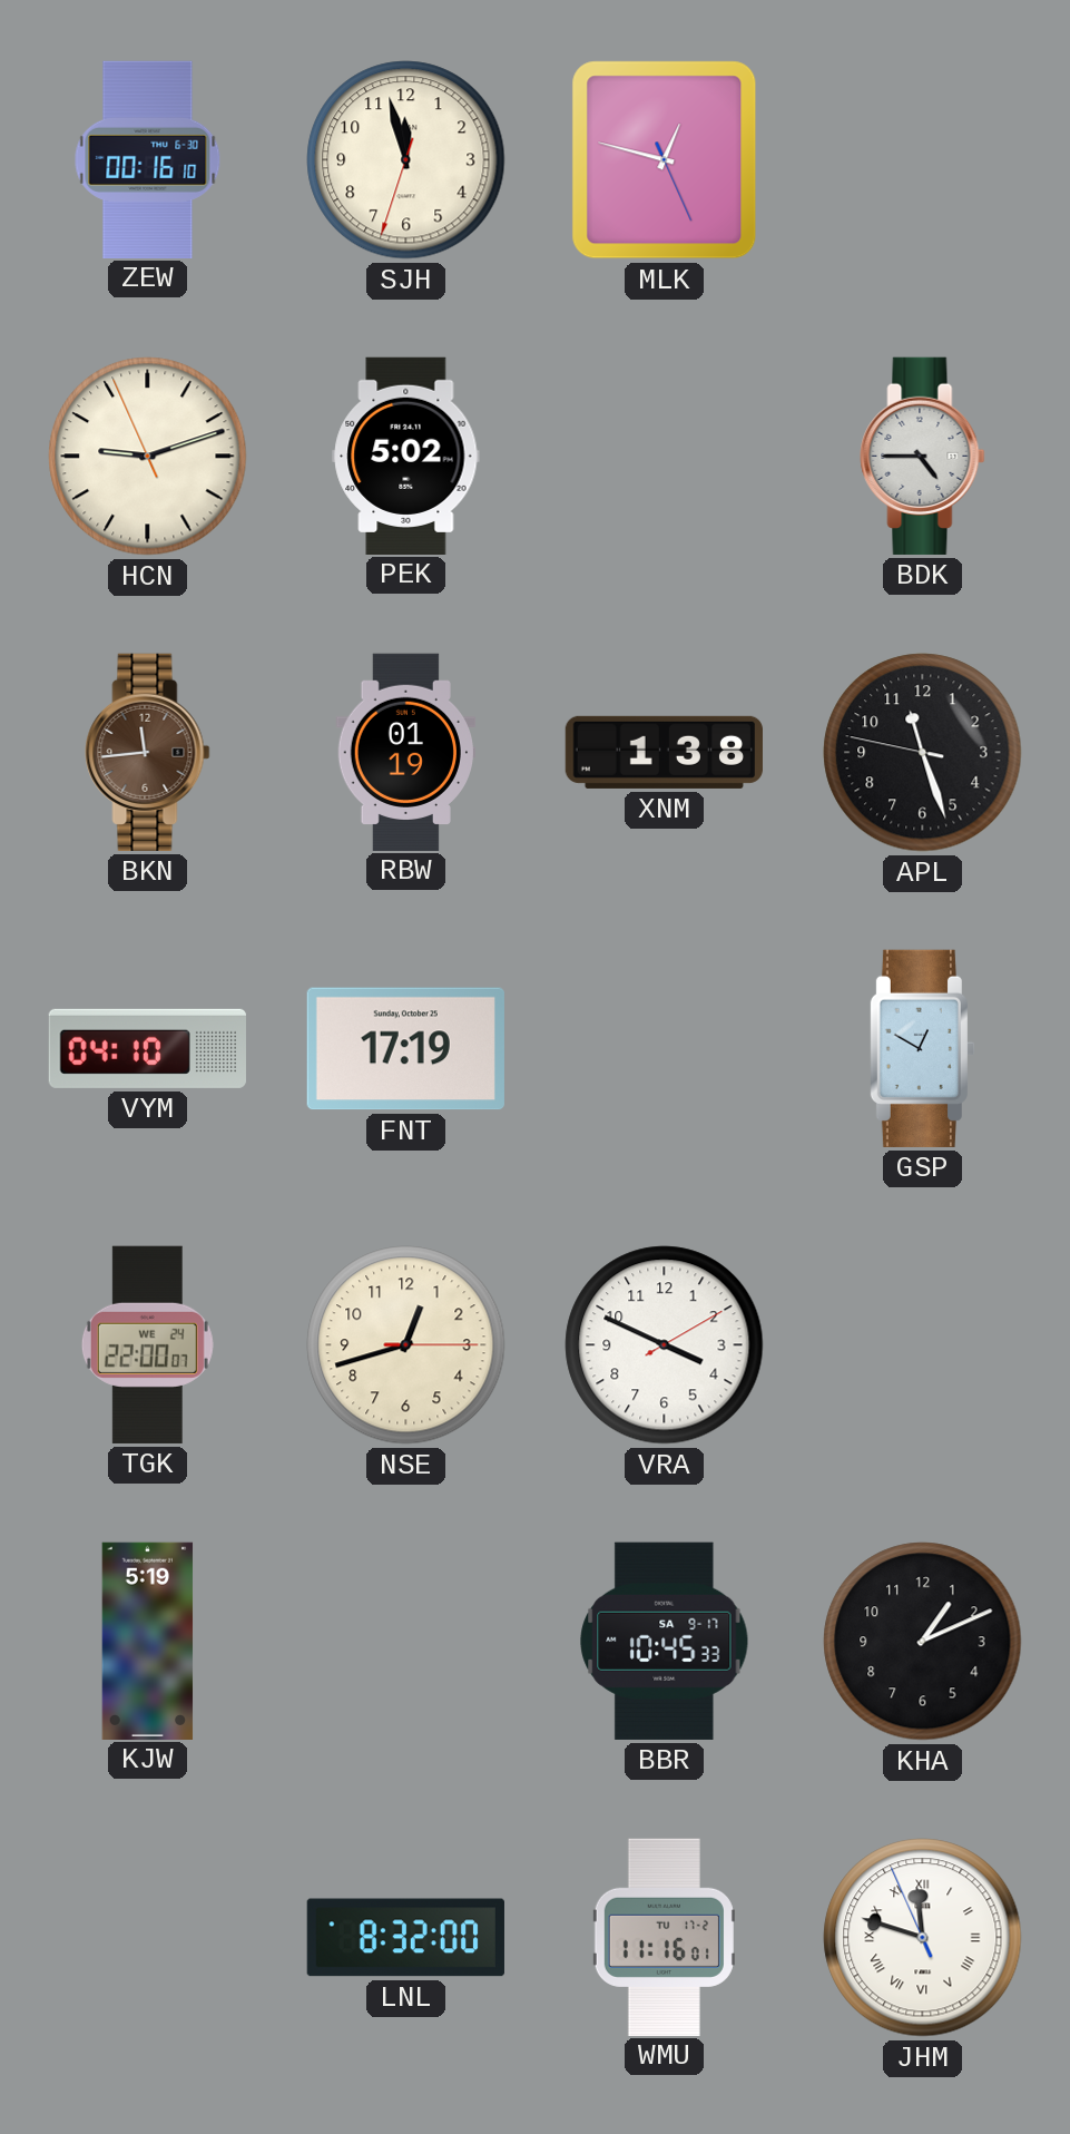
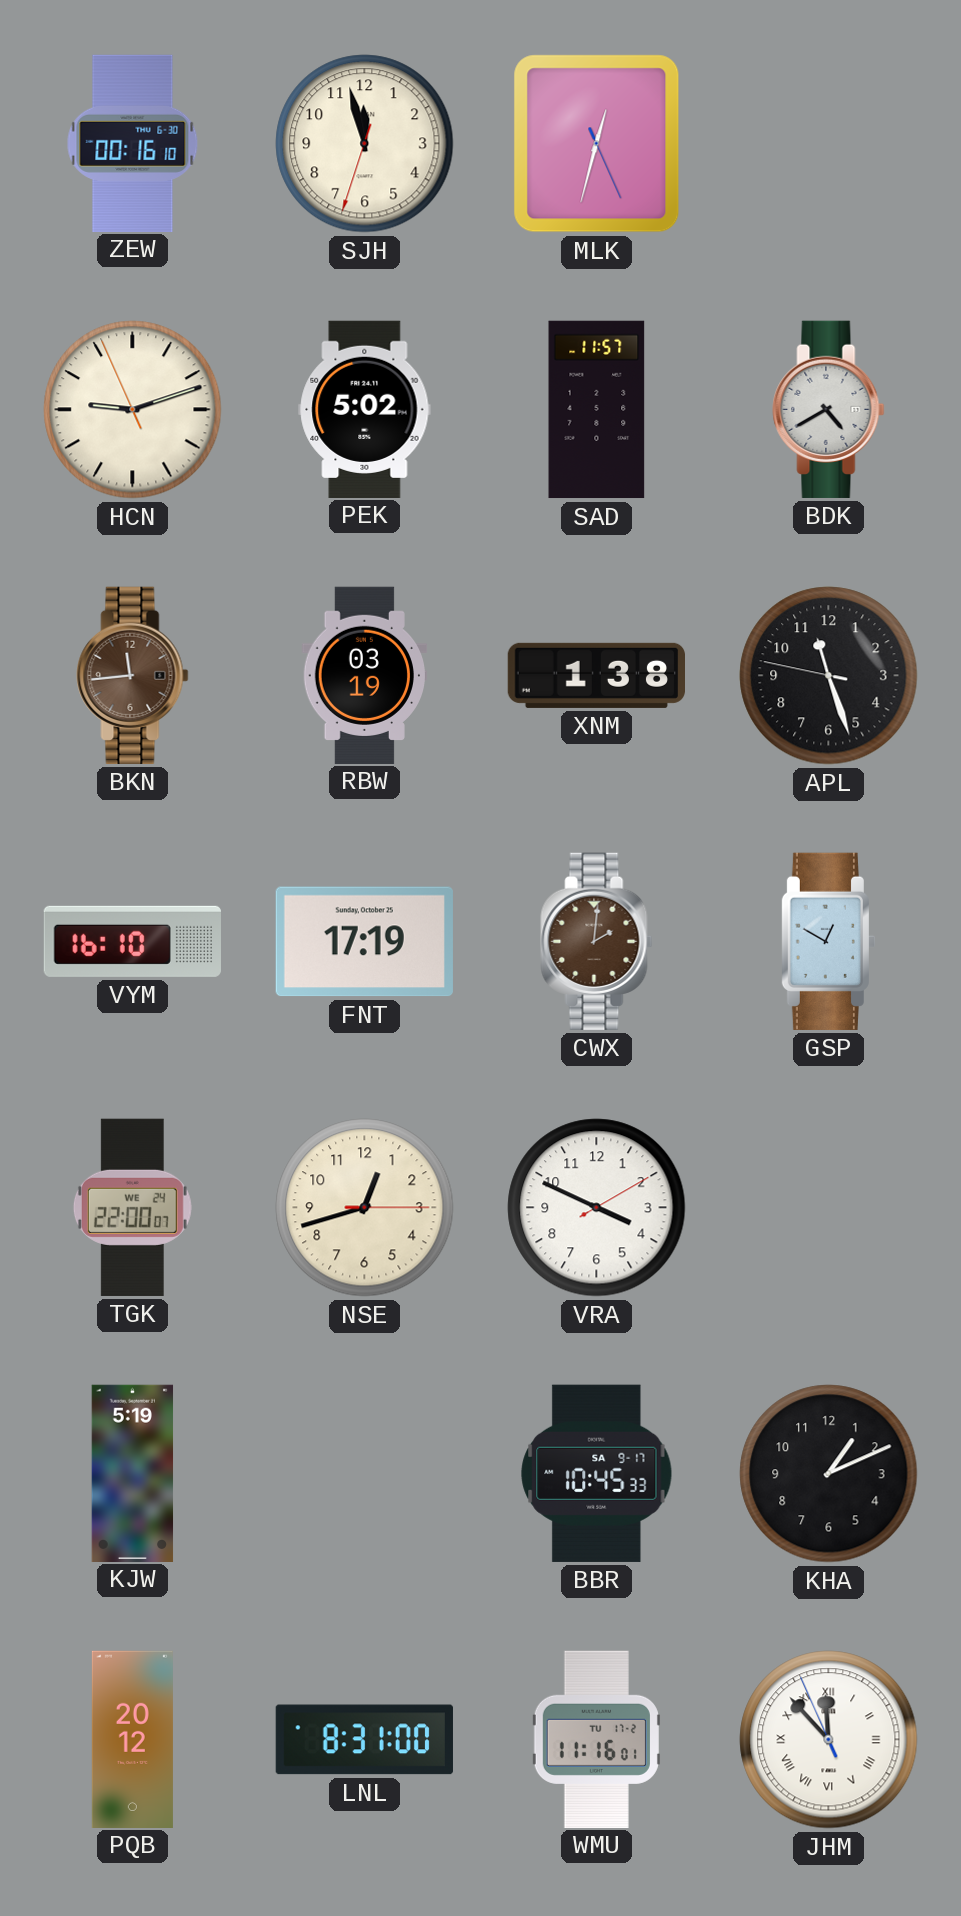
MLK: 12:47 -> 12:32 (597, 144)
SAD: none -> 11:57 (597, 410)
BDK: 4:45 -> 4:40 (829, 409)
RBW: 01:19 -> 03:19 (365, 675)
VYM: 04:10 -> 16:10 (132, 941)
CWX: none -> 2:01 (597, 941)
PQB: none -> 20:12 (132, 1739)
LNL: 8:32 -> 8:31 (364, 1740)
JHM: 11:47 -> 11:52 (829, 1740)
